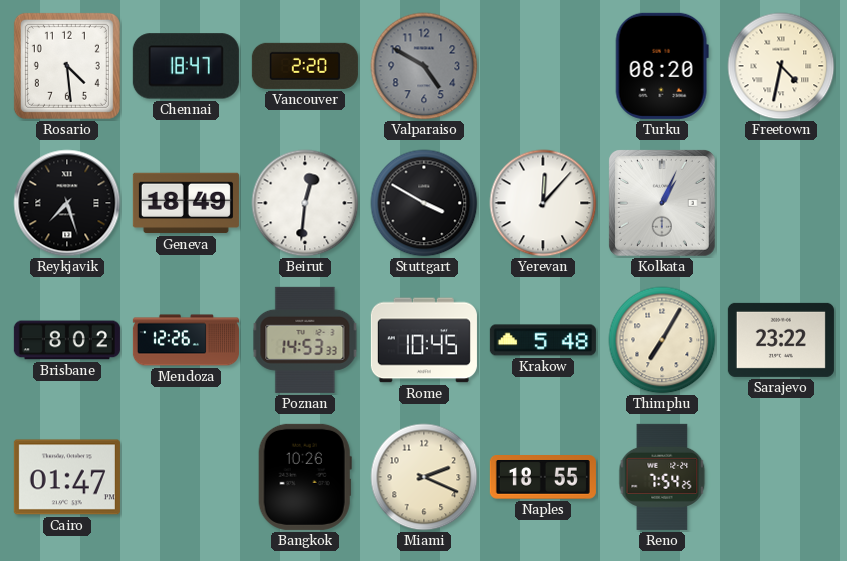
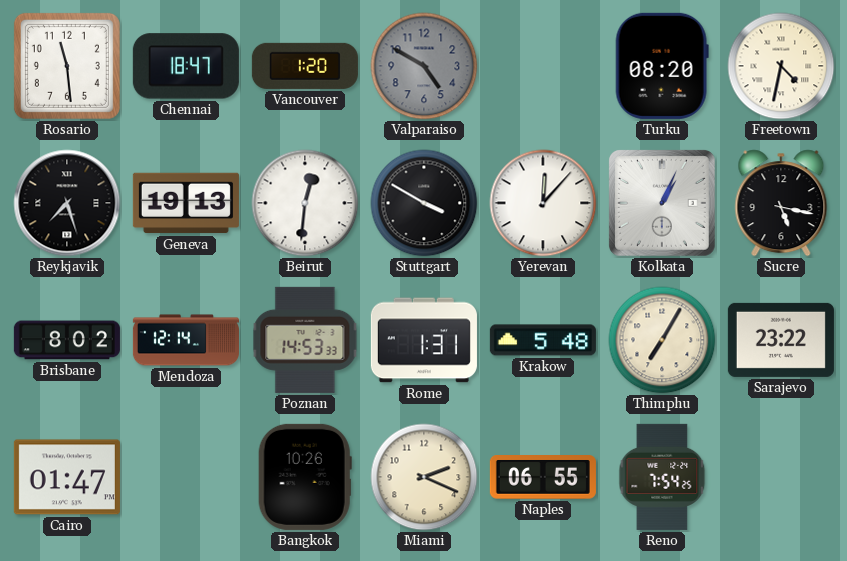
Rosario: 4:29 -> 11:29 (67, 66)
Vancouver: 2:20 -> 1:20 (305, 66)
Geneva: 18:49 -> 19:13 (186, 203)
Sucre: none -> 5:17 (781, 203)
Mendoza: 12:26 -> 12:14 (186, 340)
Rome: 10:45 -> 1:31 (424, 340)
Naples: 18:55 -> 06:55 (543, 478)
